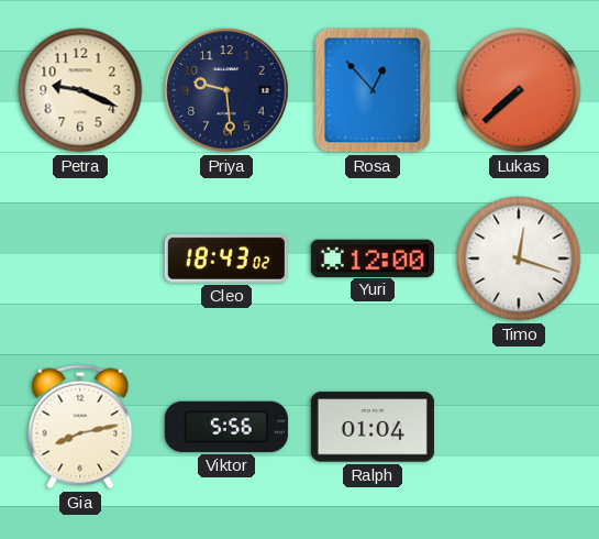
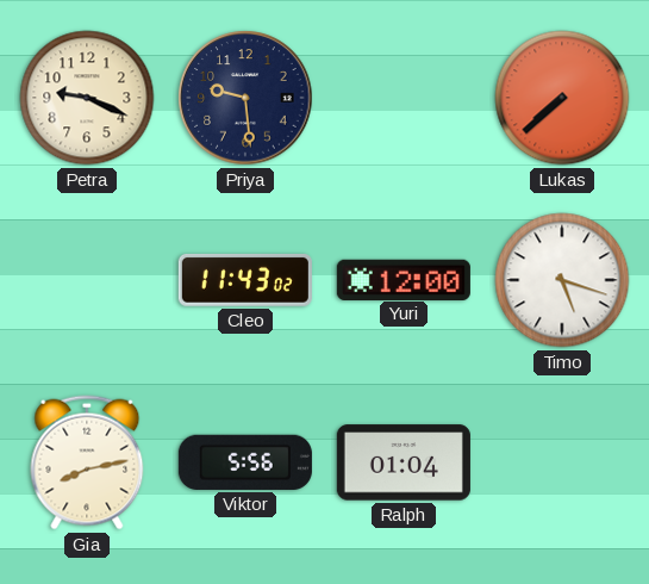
Rosa: 12:53 -> none (373, 90)
Cleo: 18:43 -> 11:43 (245, 280)
Timo: 12:18 -> 5:18 (562, 280)
